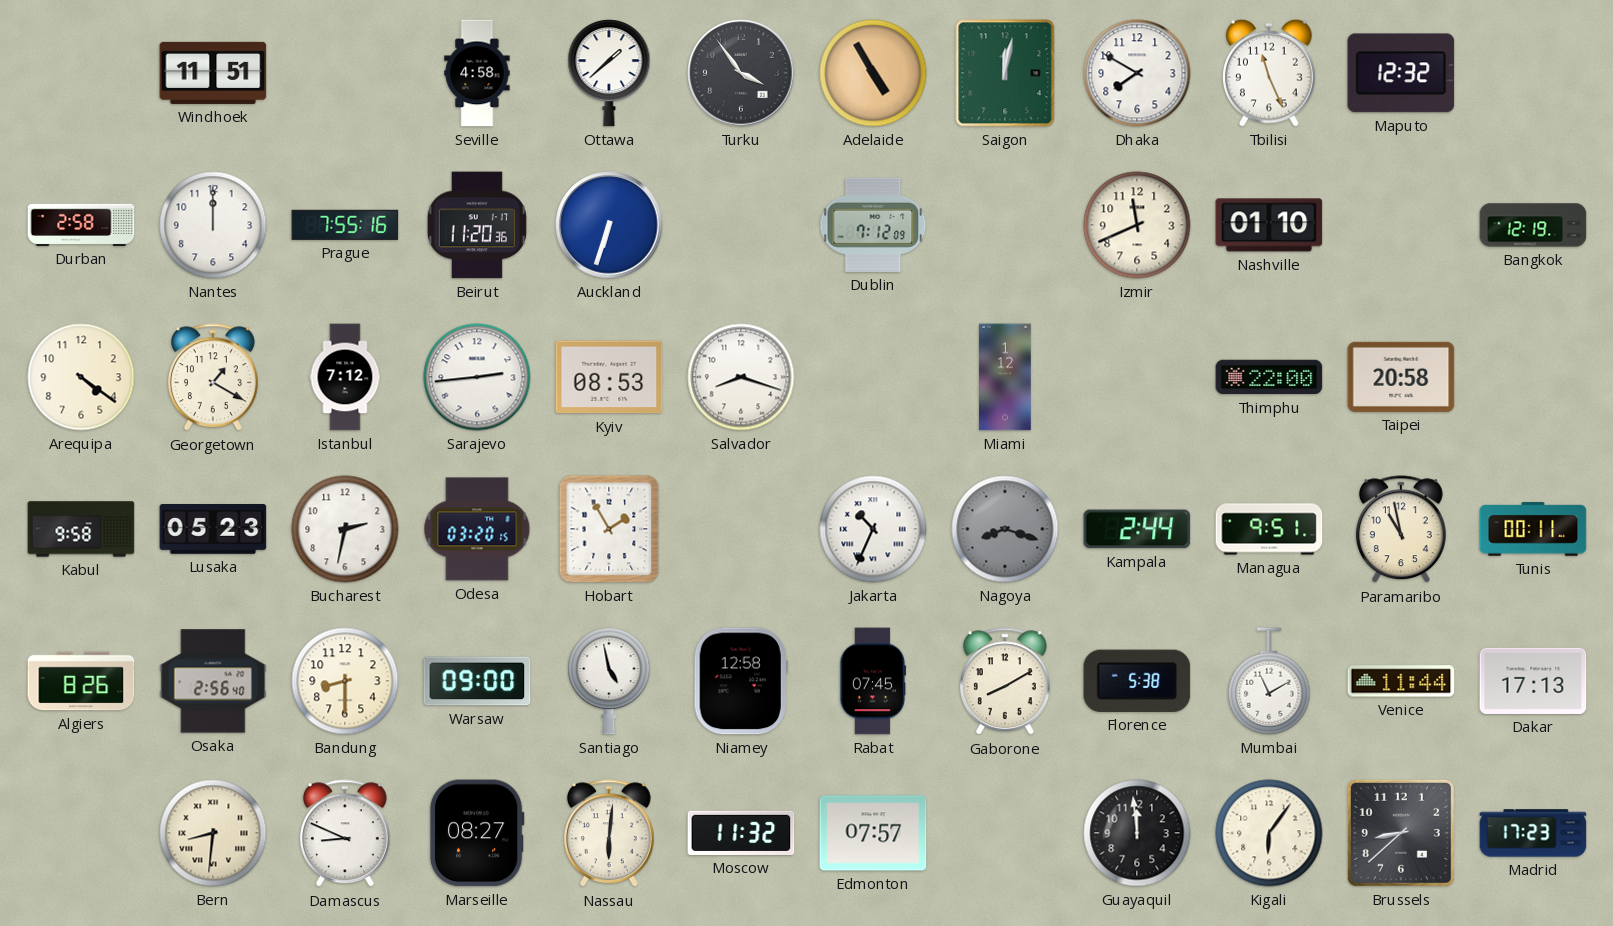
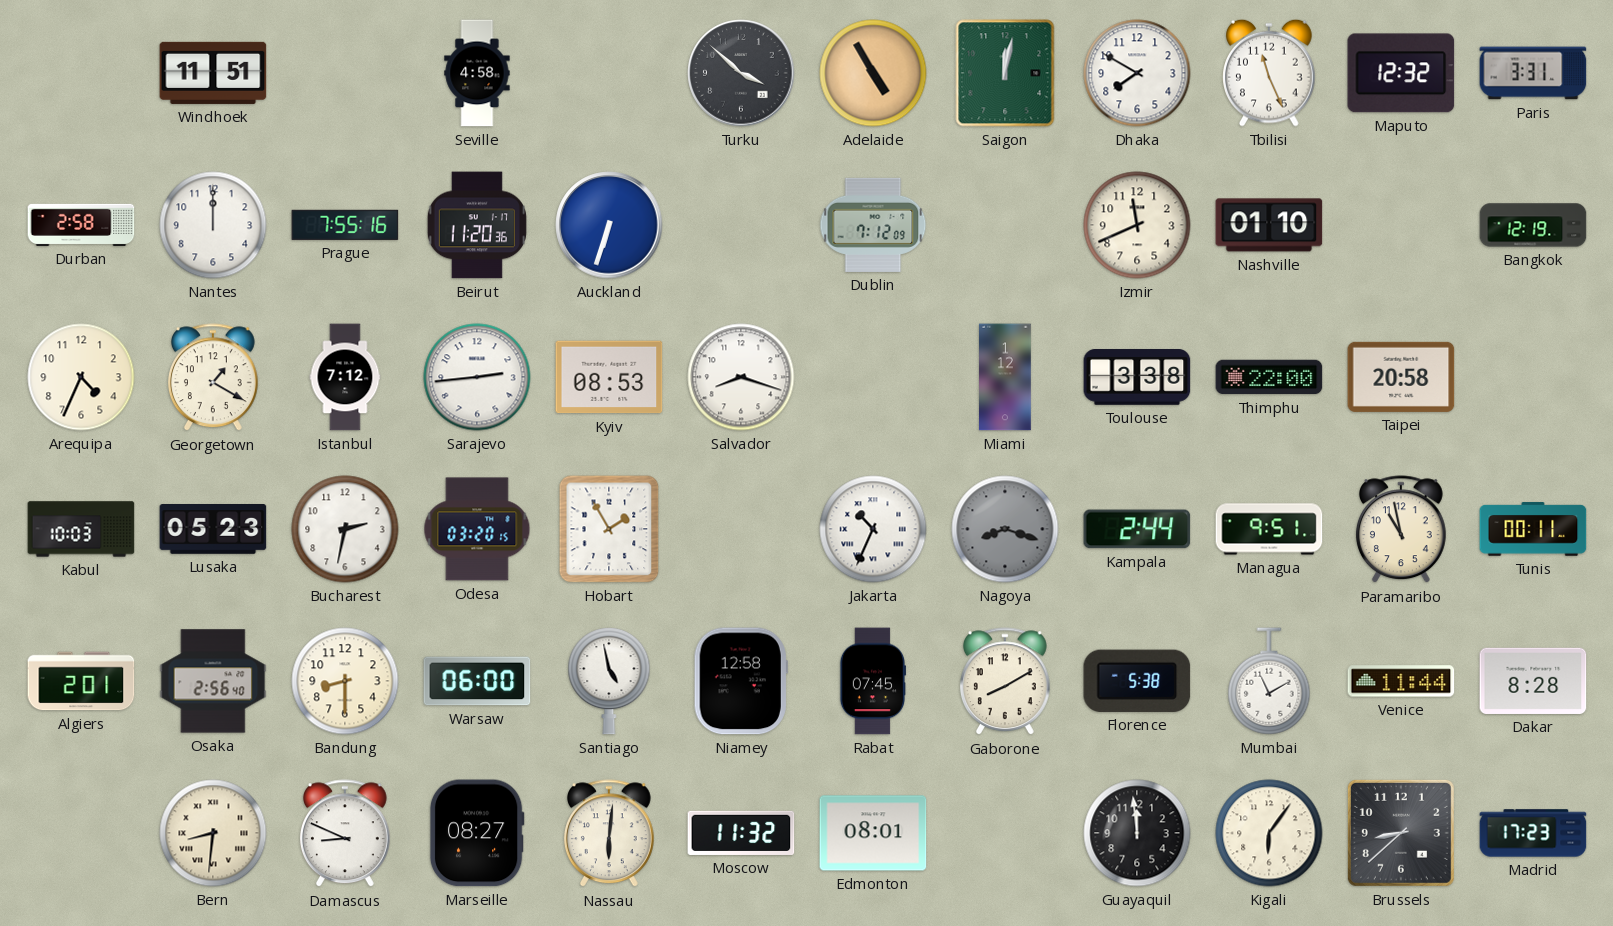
Ottawa: 1:38 -> none (609, 74)
Turku: 3:54 -> 3:52 (741, 73)
Paris: none -> 3:31 (1533, 73)
Arequipa: 4:21 -> 4:34 (81, 377)
Toulouse: none -> 3:38 (1137, 378)
Kabul: 9:58 -> 10:03 (81, 529)
Algiers: 8:26 -> 2:01 (81, 681)
Warsaw: 09:00 -> 06:00 (477, 681)
Dakar: 17:13 -> 8:28 (1533, 681)
Edmonton: 07:57 -> 08:01 (873, 833)
